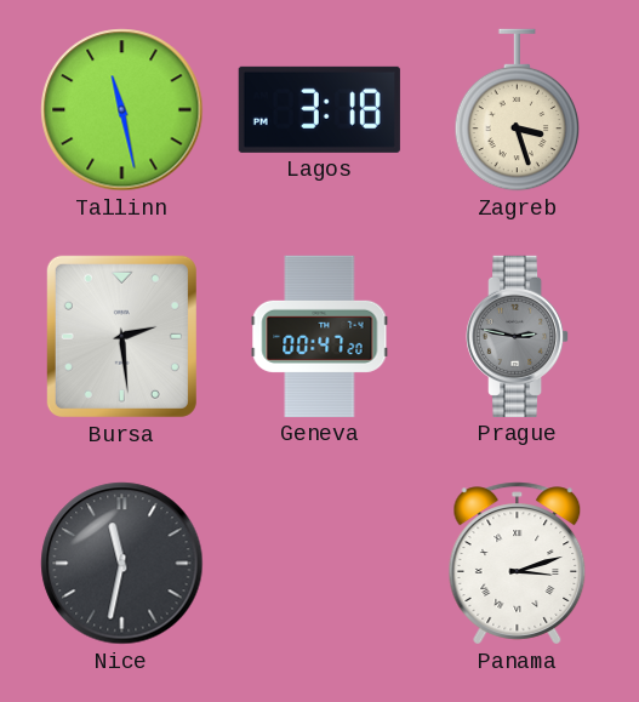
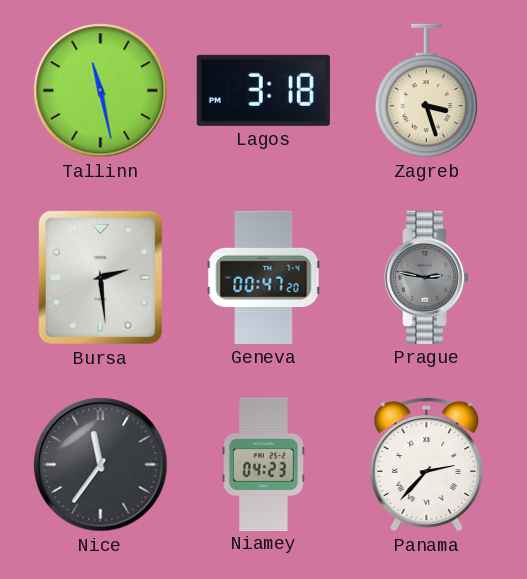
Nice: 11:32 -> 11:36 (101, 465)
Niamey: none -> 04:23 (264, 464)
Panama: 3:12 -> 2:37 (427, 465)
